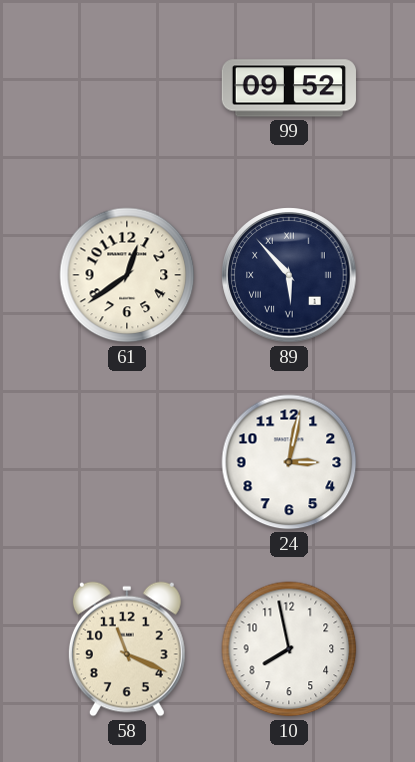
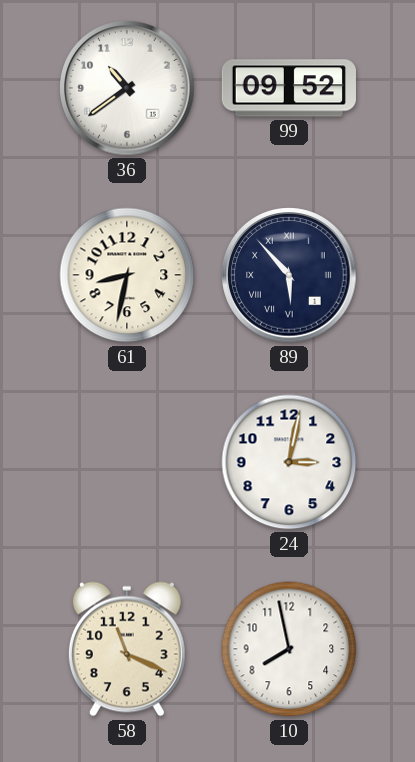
36: none -> 10:39 (127, 88)
61: 12:39 -> 8:32 (127, 275)
